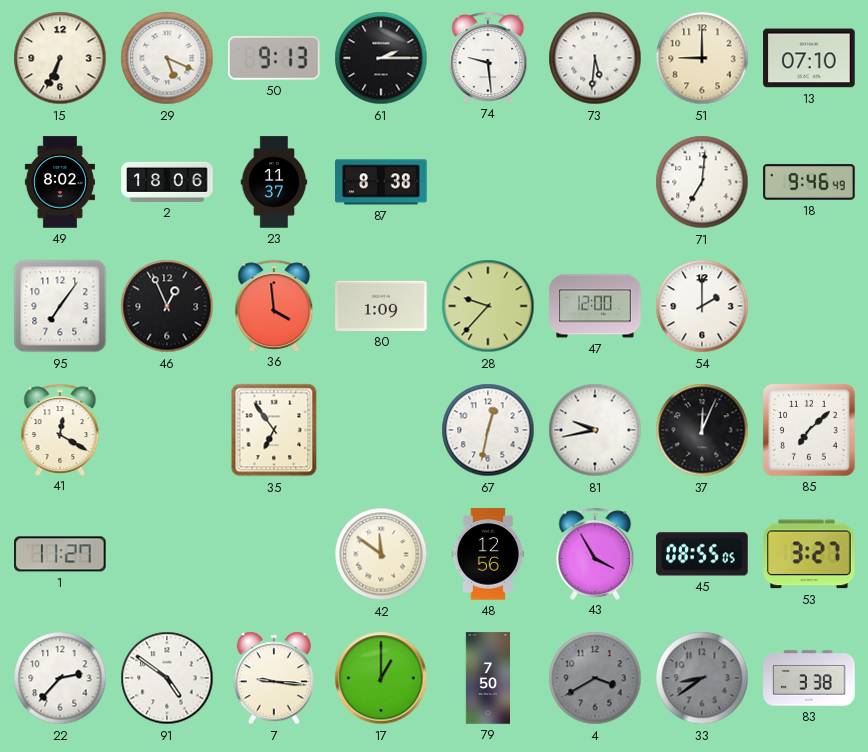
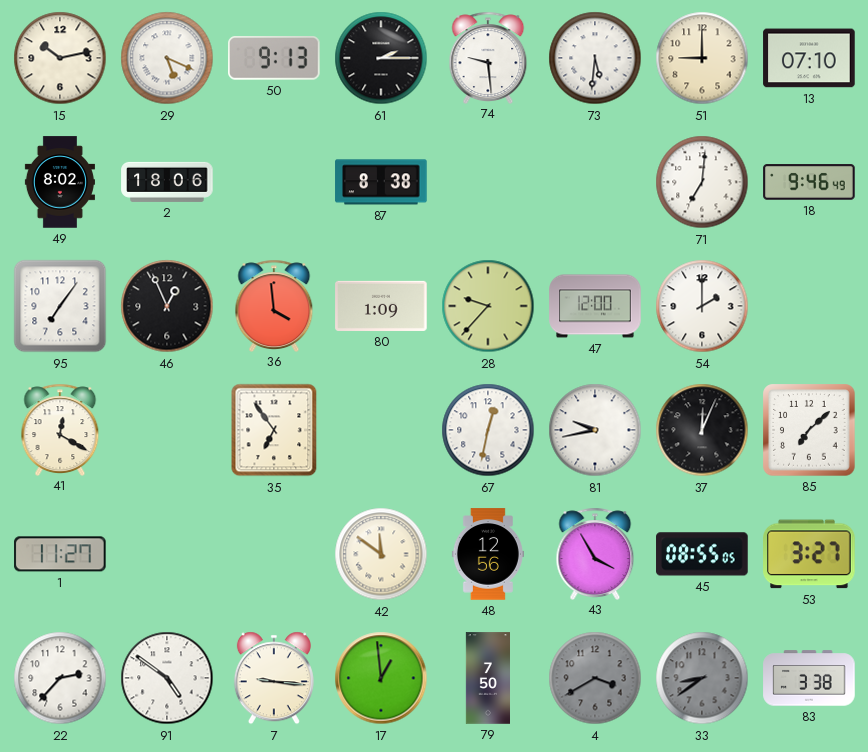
15: 6:34 -> 10:13 (60, 58)
23: 11:37 -> none (274, 182)
17: 1:00 -> 12:59 (381, 678)
